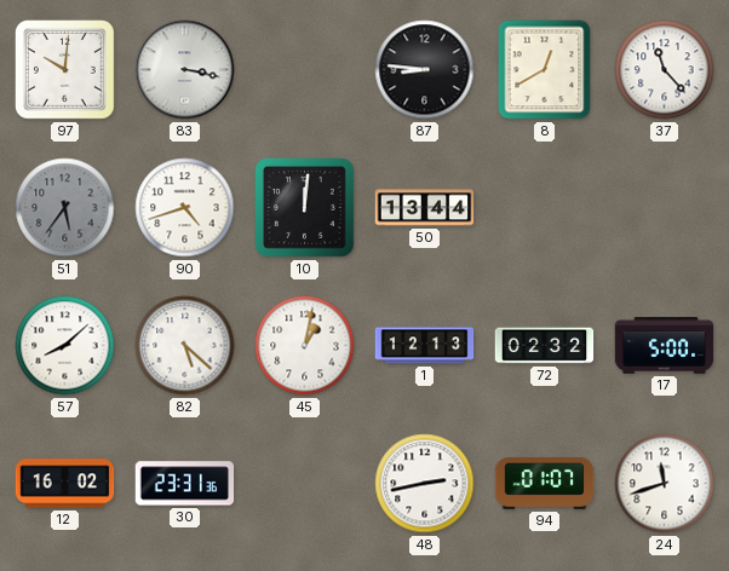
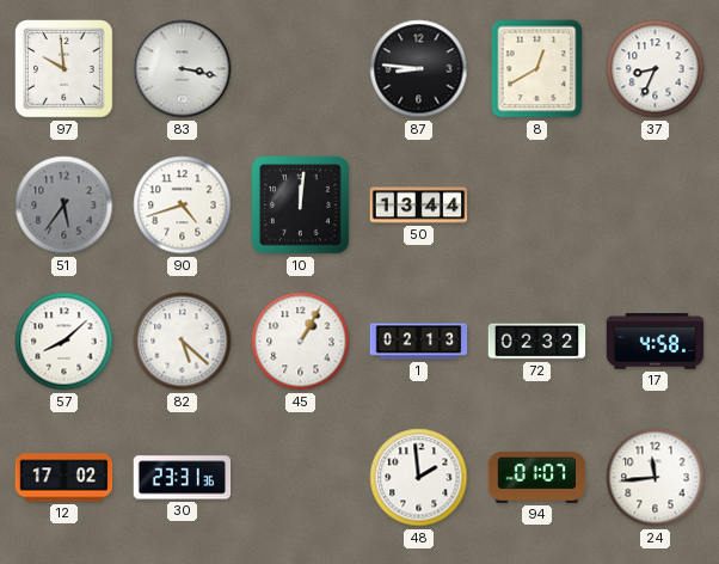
97: 10:01 -> 9:59 (64, 69)
37: 11:23 -> 8:34 (656, 69)
45: 1:02 -> 1:05 (301, 342)
1: 12:13 -> 02:13 (419, 342)
17: 5:00 -> 4:58 (656, 342)
12: 16:02 -> 17:02 (64, 478)
48: 2:43 -> 1:59 (419, 478)
24: 11:42 -> 11:44 (656, 478)
